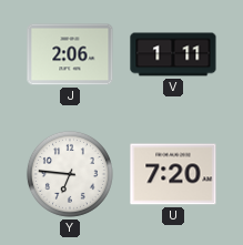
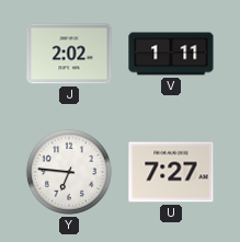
J: 2:06 -> 2:02 (69, 54)
U: 7:20 -> 7:27 (171, 172)
